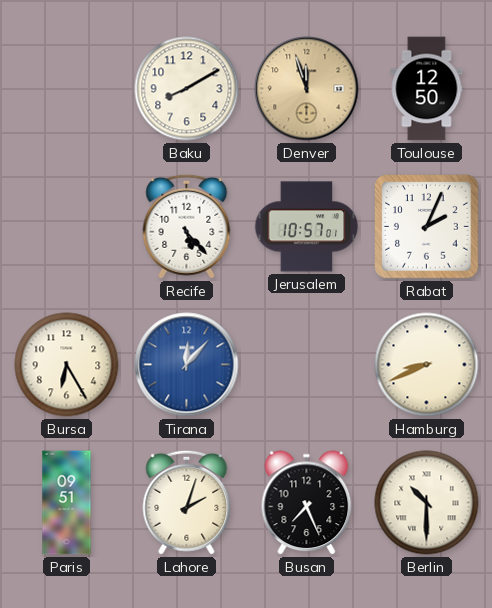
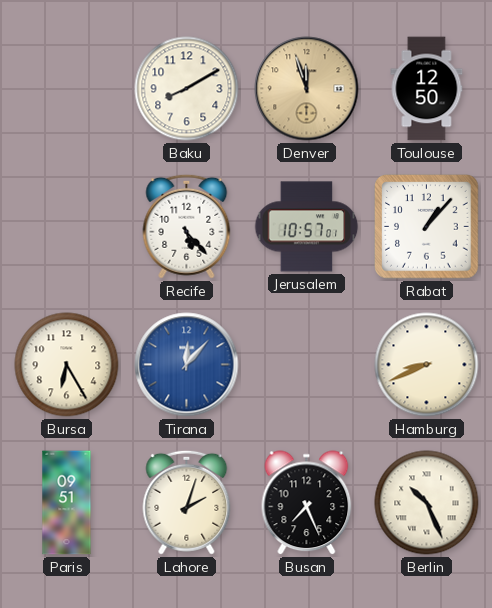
Rabat: 2:04 -> 1:07 (427, 227)
Berlin: 10:30 -> 10:26 (427, 503)
